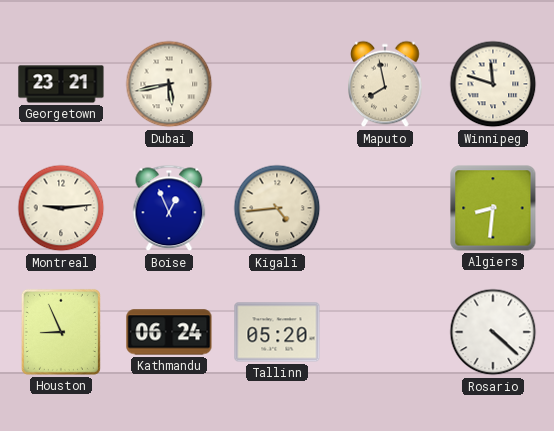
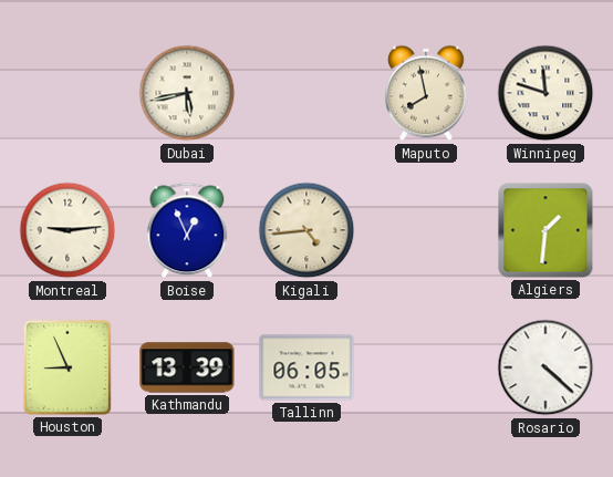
Georgetown: 23:21 -> none (61, 84)
Algiers: 8:31 -> 1:31 (546, 230)
Kathmandu: 06:24 -> 13:39 (187, 367)
Tallinn: 05:20 -> 06:05 (306, 367)
